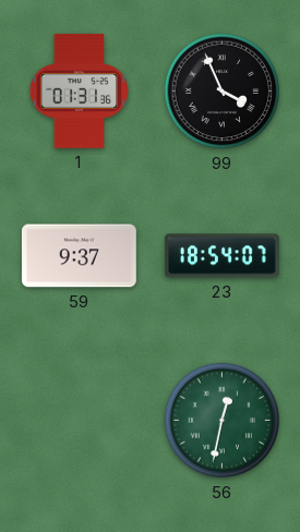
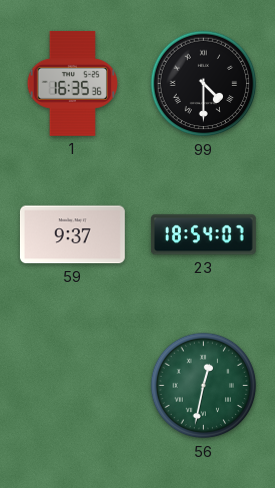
1: 01:31 -> 16:35 (72, 83)
99: 3:56 -> 4:30 (204, 84)
